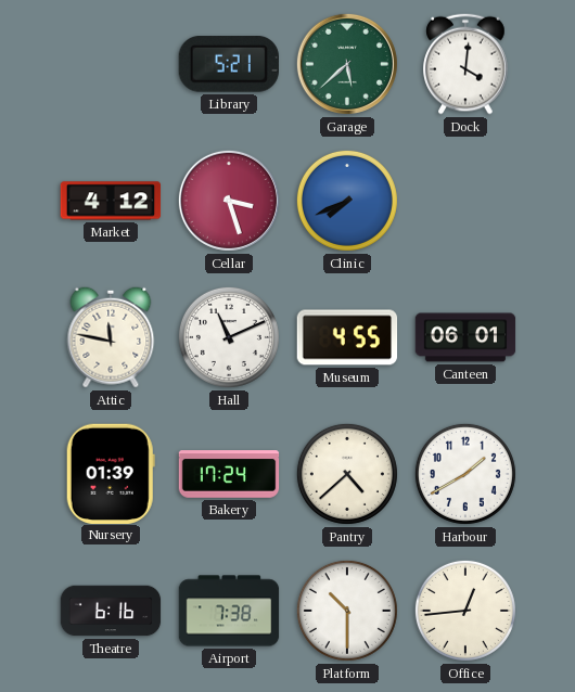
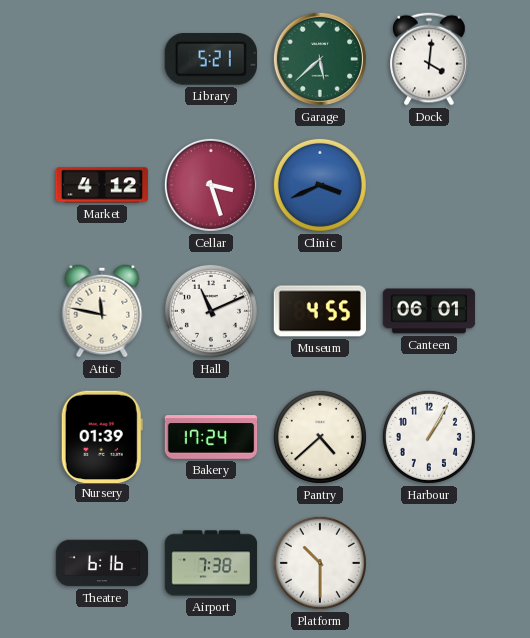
Clinic: 7:41 -> 3:41 (320, 185)
Harbour: 1:40 -> 1:05 (429, 437)
Office: 12:44 -> none (465, 611)
